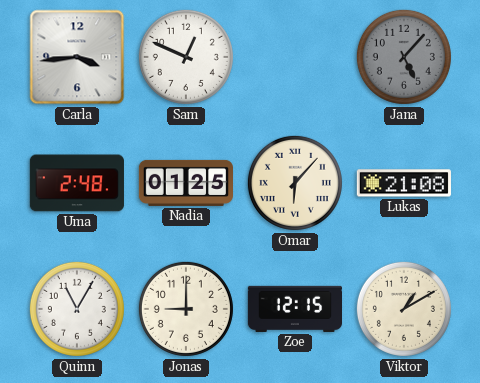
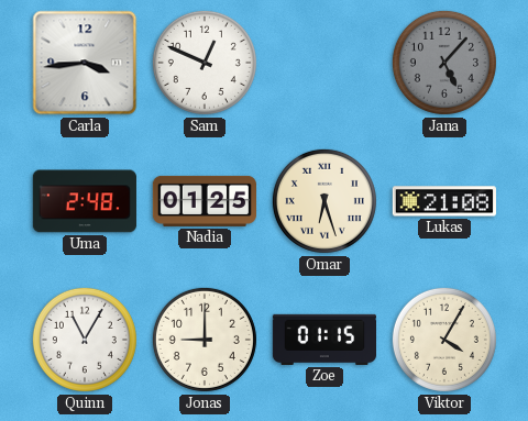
Omar: 6:07 -> 6:27 (324, 201)
Zoe: 12:15 -> 01:15 (323, 340)
Viktor: 1:10 -> 4:05 (444, 340)
